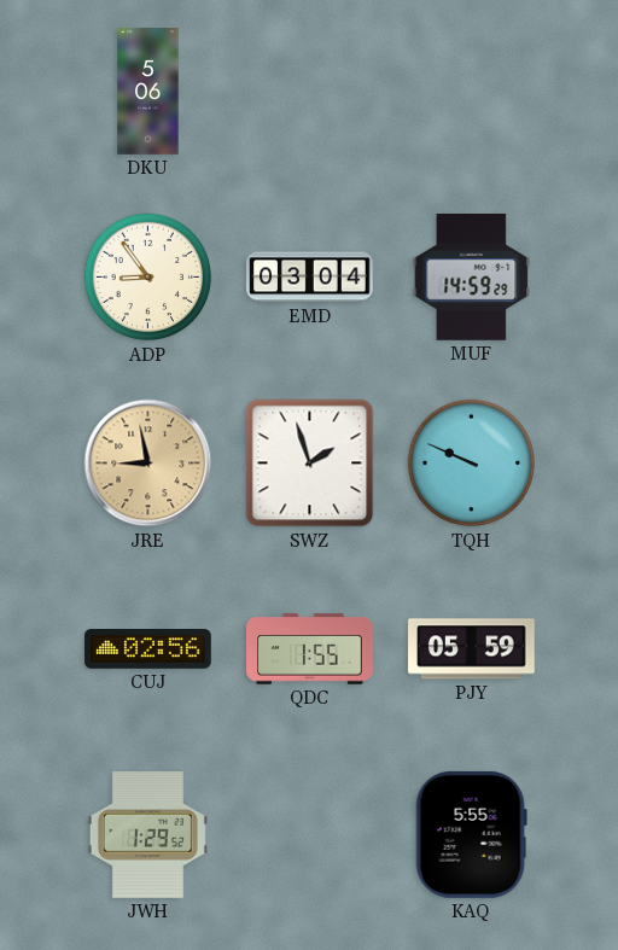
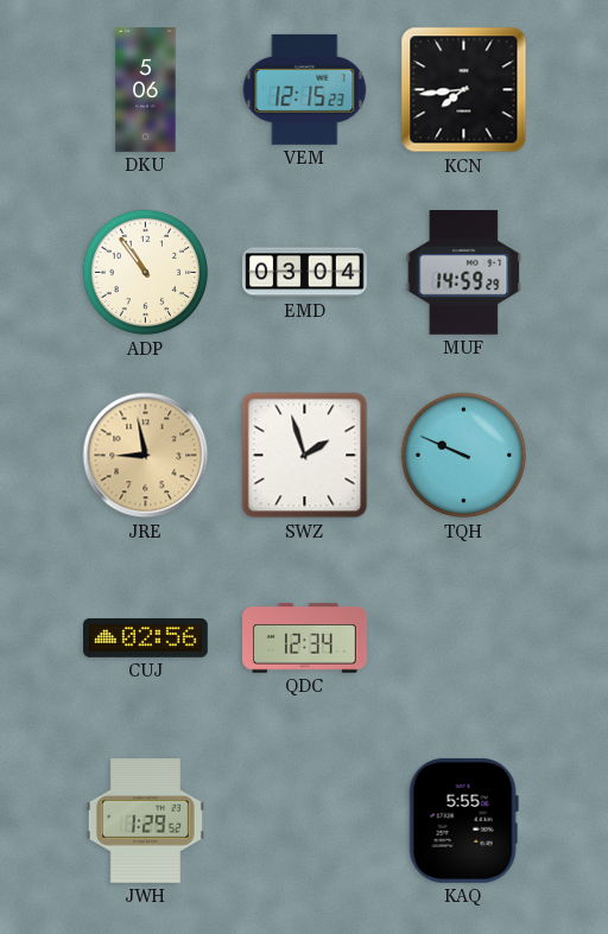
VEM: none -> 12:15 (305, 89)
KCN: none -> 7:44 (464, 90)
ADP: 8:54 -> 10:54 (146, 273)
QDC: 1:55 -> 12:34 (305, 638)
PJY: 05:59 -> none (472, 649)
